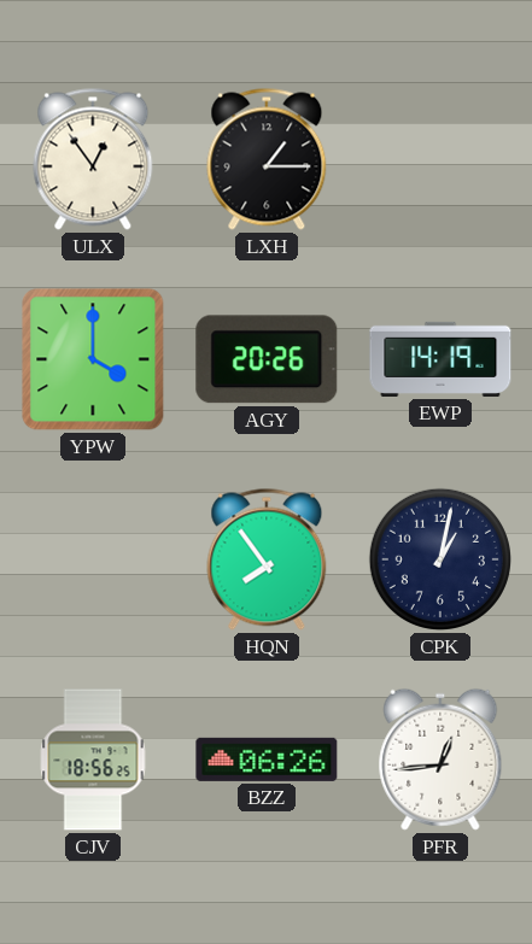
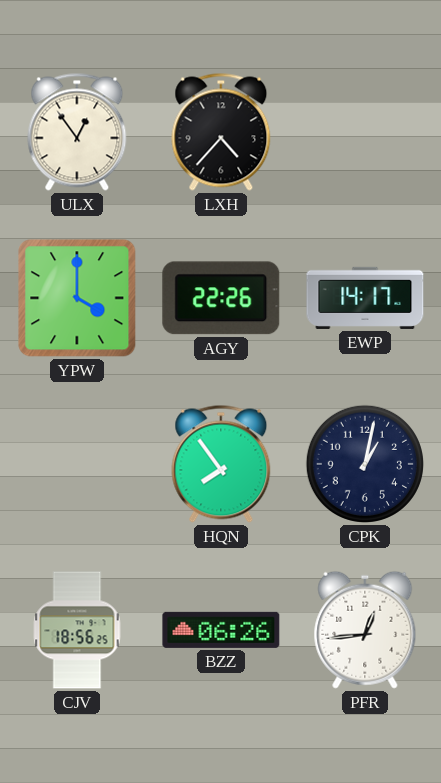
LXH: 1:15 -> 4:37 (221, 132)
AGY: 20:26 -> 22:26 (221, 298)
EWP: 14:19 -> 14:17 (365, 298)
